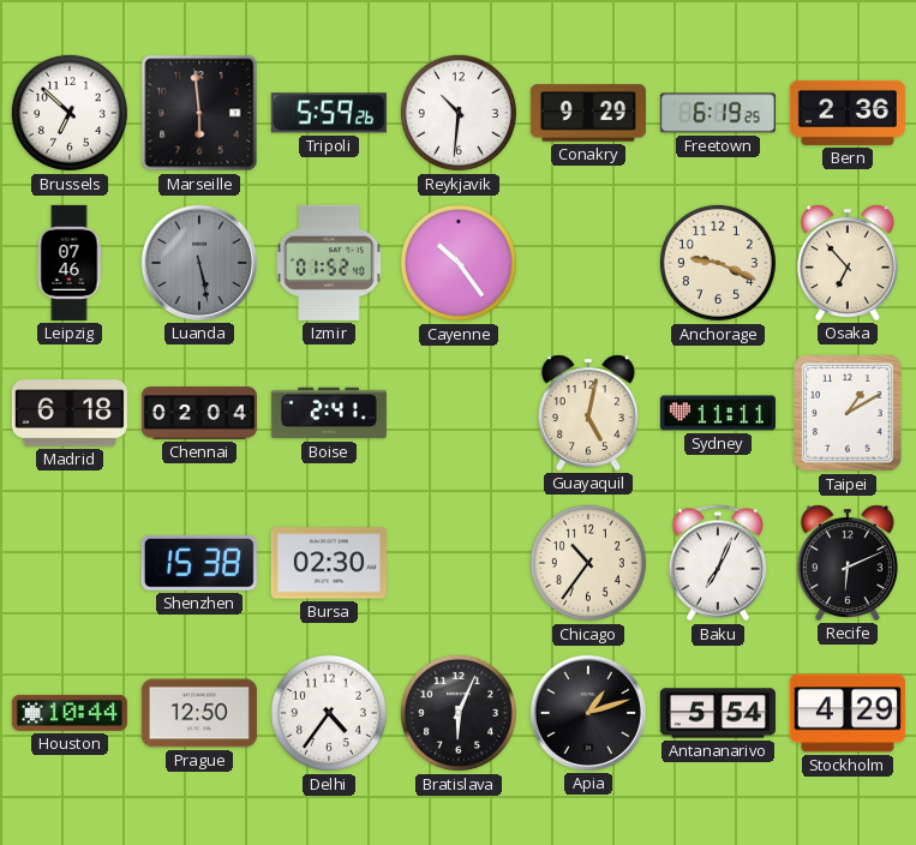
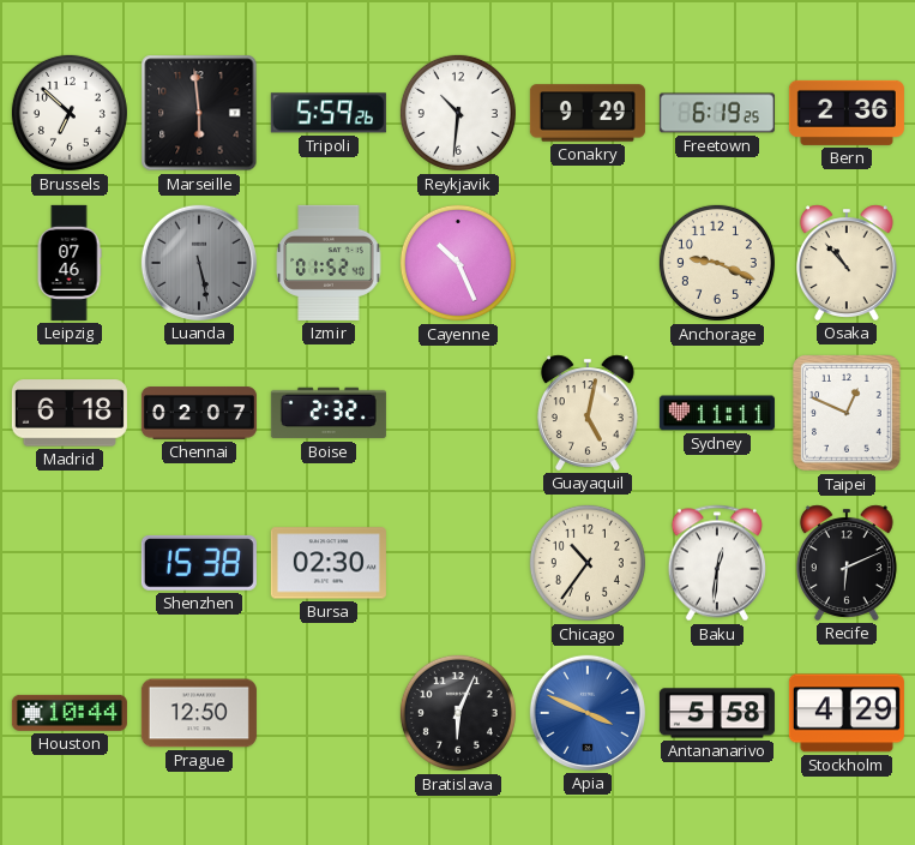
Cayenne: 10:24 -> 10:26 (458, 263)
Osaka: 6:53 -> 10:53 (847, 263)
Chennai: 02:04 -> 02:07 (199, 413)
Boise: 2:41 -> 2:32 (329, 413)
Taipei: 1:10 -> 12:49 (847, 413)
Baku: 7:04 -> 12:31 (716, 563)
Delhi: 4:36 -> none (329, 713)
Apia: 1:12 -> 3:49 (588, 713)
Apia dial: black -> blue (588, 713)
Antananarivo: 5:54 -> 5:58 (717, 713)
